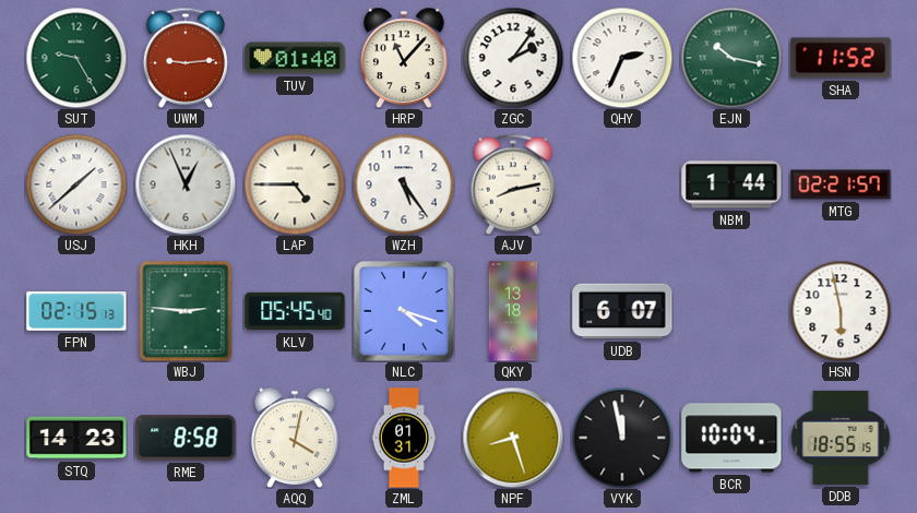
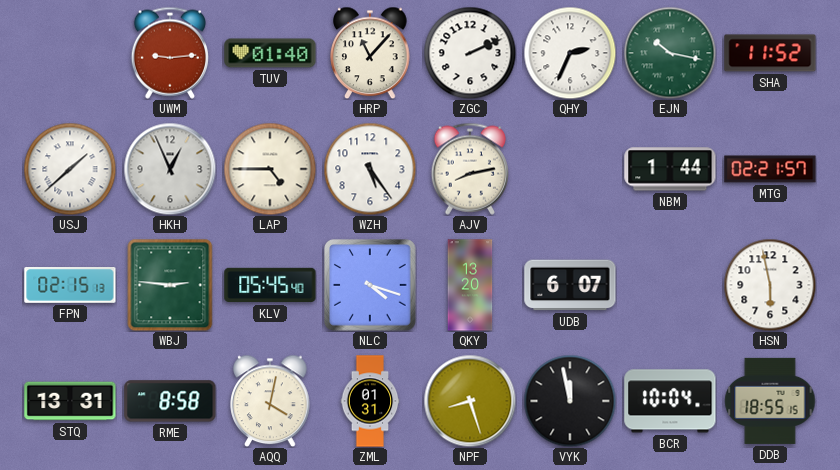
SUT: 9:25 -> none (76, 58)
ZGC: 2:06 -> 2:11 (470, 53)
QKY: 13:18 -> 13:20 (470, 285)
STQ: 14:23 -> 13:31 (70, 401)
